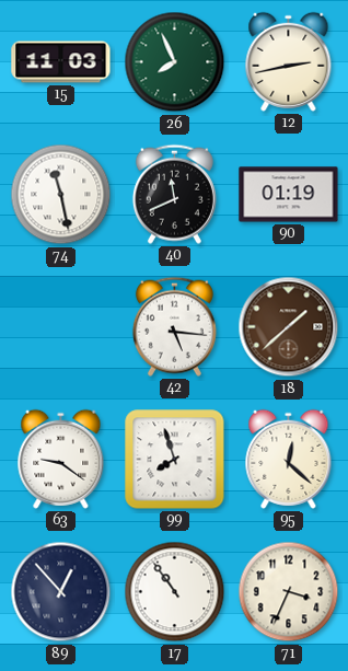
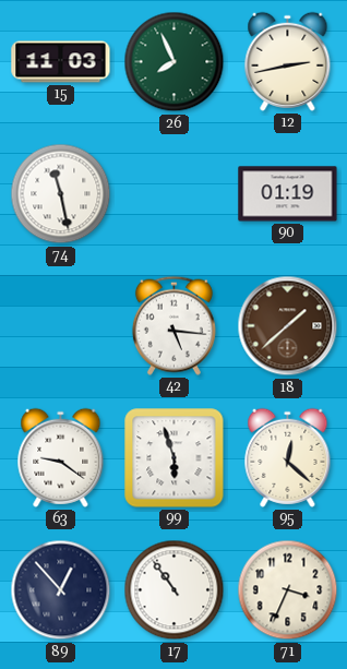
40: 11:41 -> none (174, 194)
99: 7:57 -> 5:57 (175, 458)
